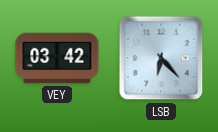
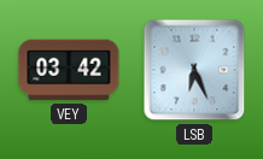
LSB: 6:23 -> 6:26 (194, 70)
